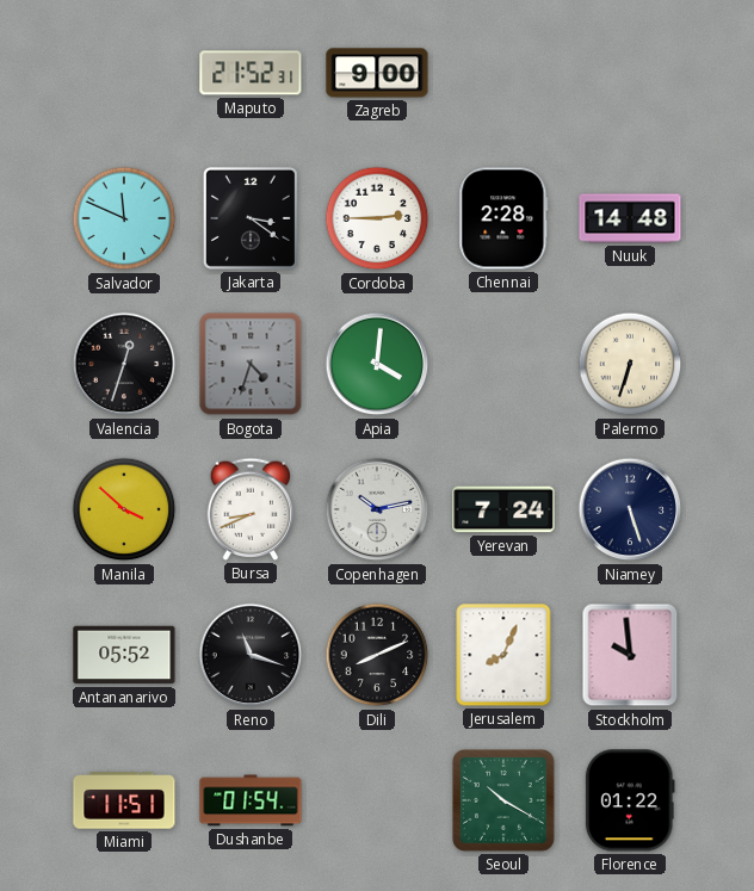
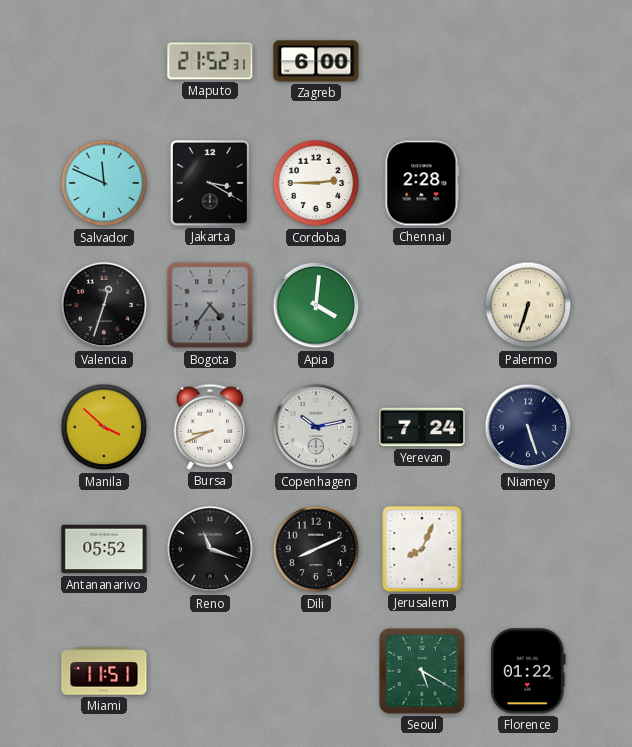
Zagreb: 9:00 -> 6:00 (316, 61)
Jakarta: 3:21 -> 3:20 (210, 183)
Nuuk: 14:48 -> none (630, 218)
Bogota: 4:33 -> 4:36 (210, 305)
Stockholm: 9:59 -> none (630, 655)
Dushanbe: 01:54 -> none (251, 800)
Seoul: 10:20 -> 5:20 (422, 671)
